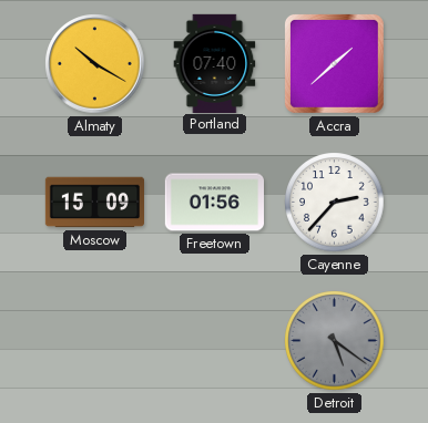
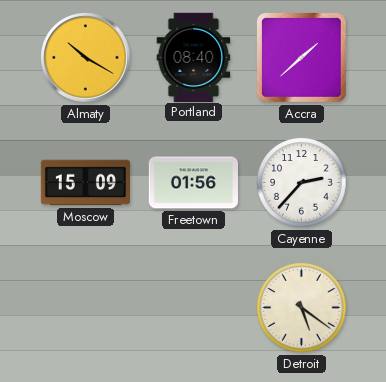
Portland: 07:40 -> 08:40 (194, 57)
Detroit dial: grey -> cream (302, 308)
